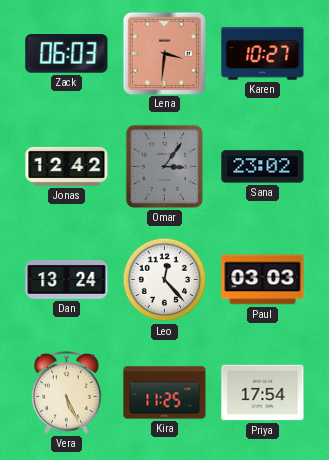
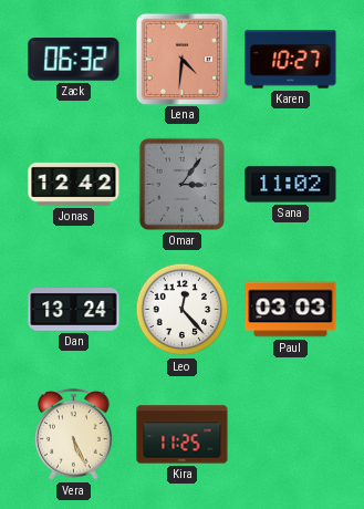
Zack: 06:03 -> 06:32 (74, 60)
Lena: 3:31 -> 4:31 (181, 59)
Sana: 23:02 -> 11:02 (291, 185)
Priya: 17:54 -> none (263, 393)
